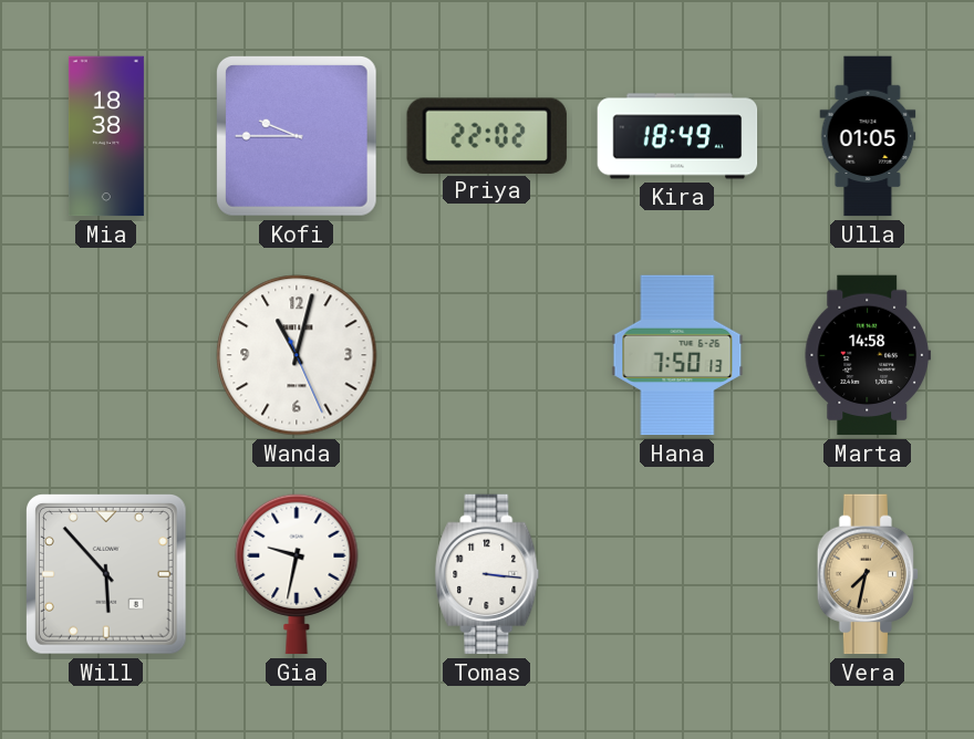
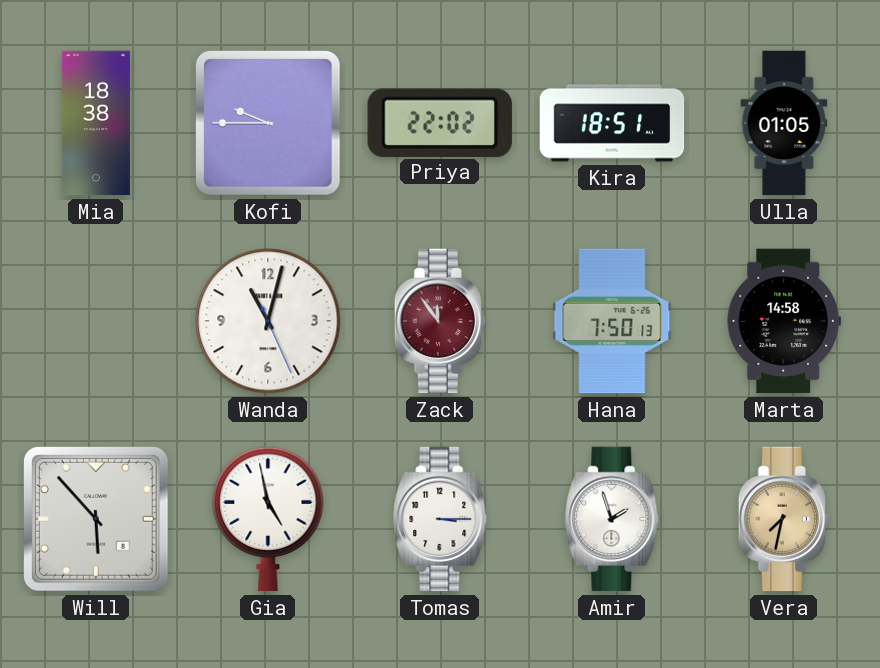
Kira: 18:49 -> 18:51 (612, 123)
Zack: none -> 11:54 (439, 321)
Gia: 9:32 -> 4:58 (268, 519)
Tomas: 3:16 -> 3:15 (440, 519)
Amir: none -> 1:57 (612, 519)
